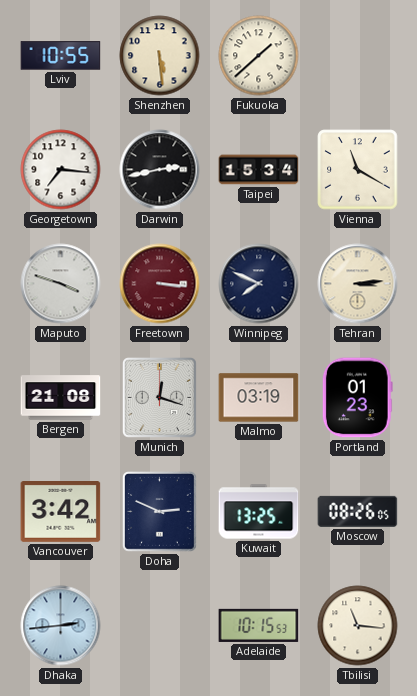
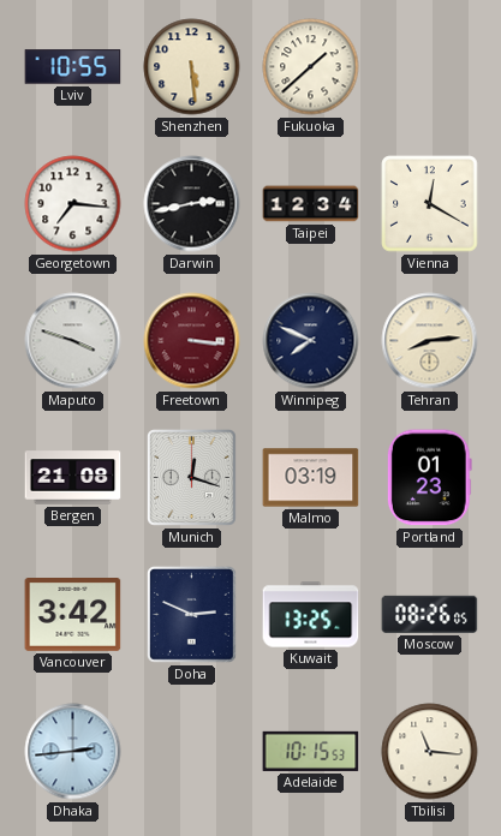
Taipei: 15:34 -> 12:34 (311, 204)
Vienna: 11:20 -> 12:20 (430, 204)
Tehran: 3:14 -> 8:14 (430, 341)
